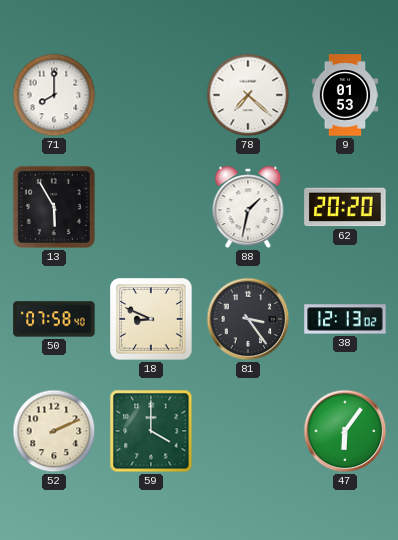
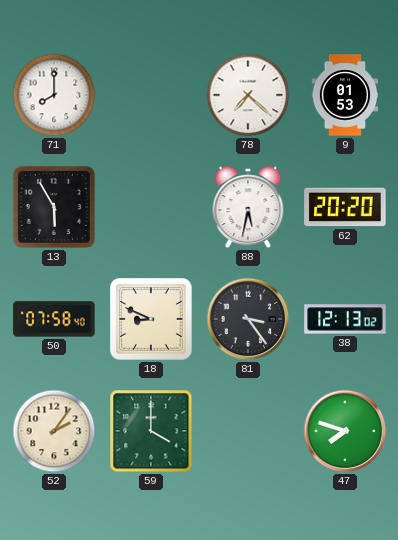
88: 1:32 -> 5:32 (248, 207)
52: 2:11 -> 2:06 (54, 431)
47: 6:06 -> 7:48 (345, 431)
